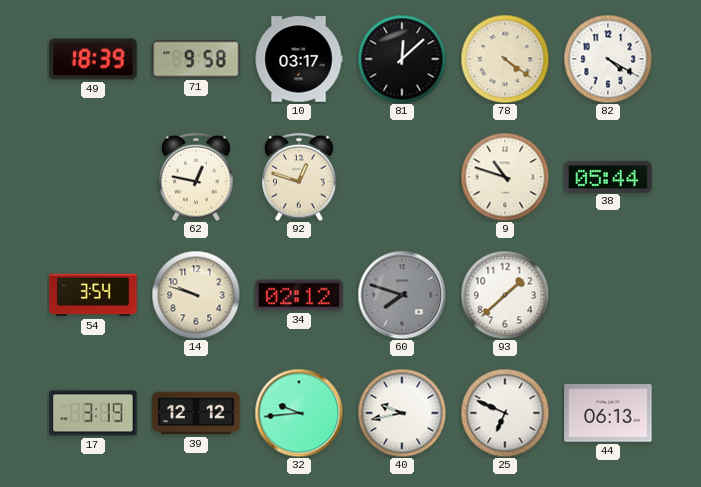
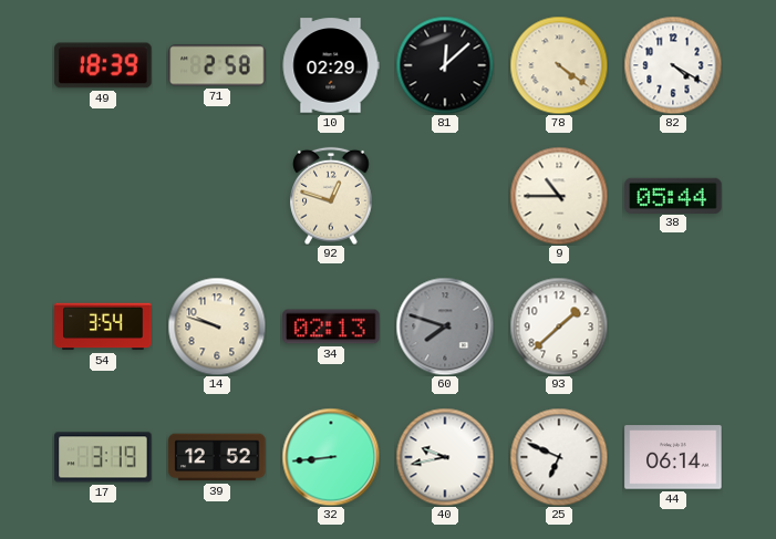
71: 9:58 -> 2:58 (217, 65)
10: 03:17 -> 02:29 (331, 65)
62: 12:47 -> none (196, 177)
9: 10:48 -> 10:45 (559, 196)
34: 02:12 -> 02:13 (331, 326)
39: 12:12 -> 12:52 (217, 457)
32: 9:44 -> 8:44 (331, 457)
44: 06:13 -> 06:14 (673, 457)
